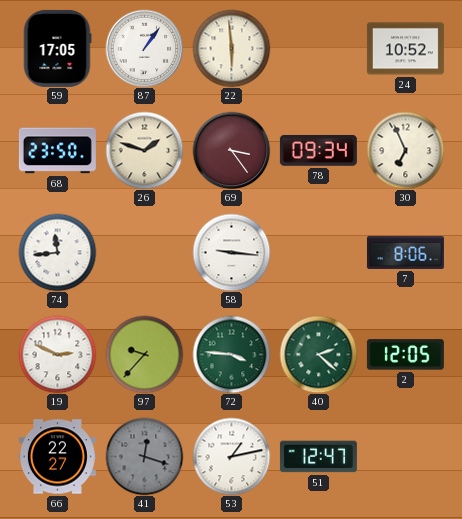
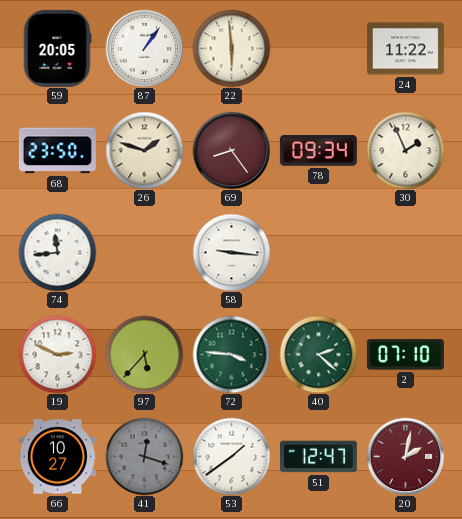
59: 17:05 -> 20:05 (57, 48)
24: 10:52 -> 11:22 (405, 49)
69: 3:24 -> 8:24 (231, 150)
30: 6:56 -> 1:56 (405, 150)
7: 8:06 -> none (405, 252)
97: 9:37 -> 5:37 (144, 354)
2: 12:05 -> 07:10 (405, 355)
66: 22:27 -> 10:27 (57, 457)
53: 1:13 -> 1:39 (231, 456)
20: none -> 2:02 (405, 456)
